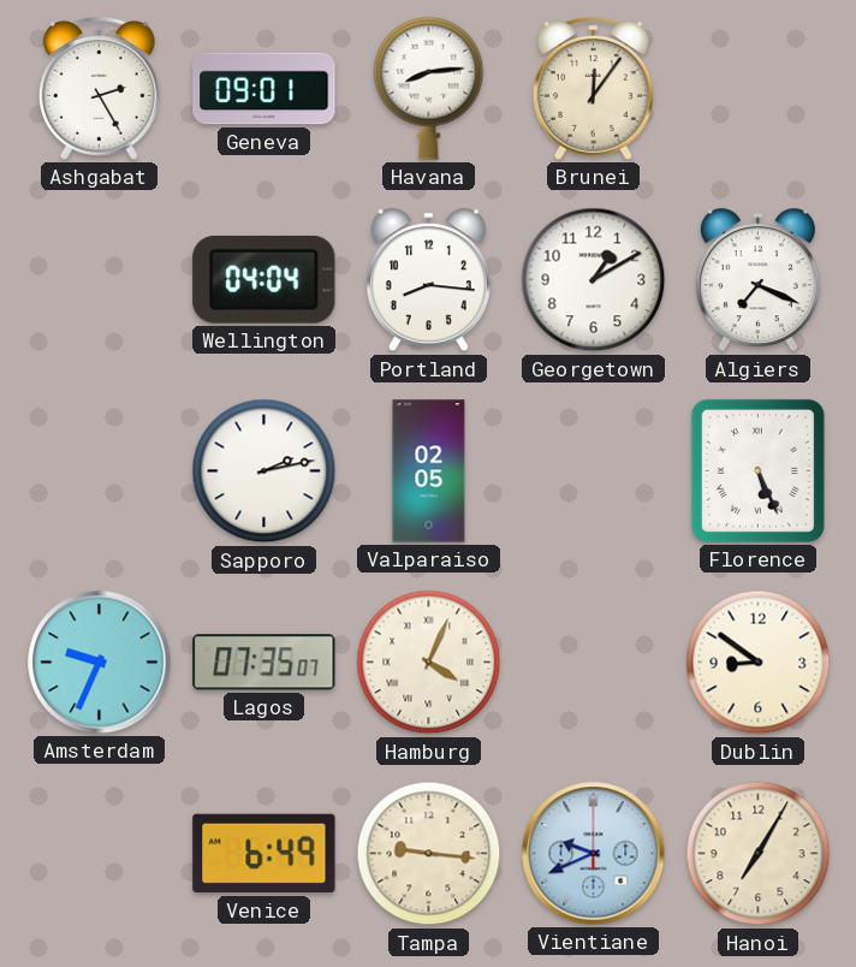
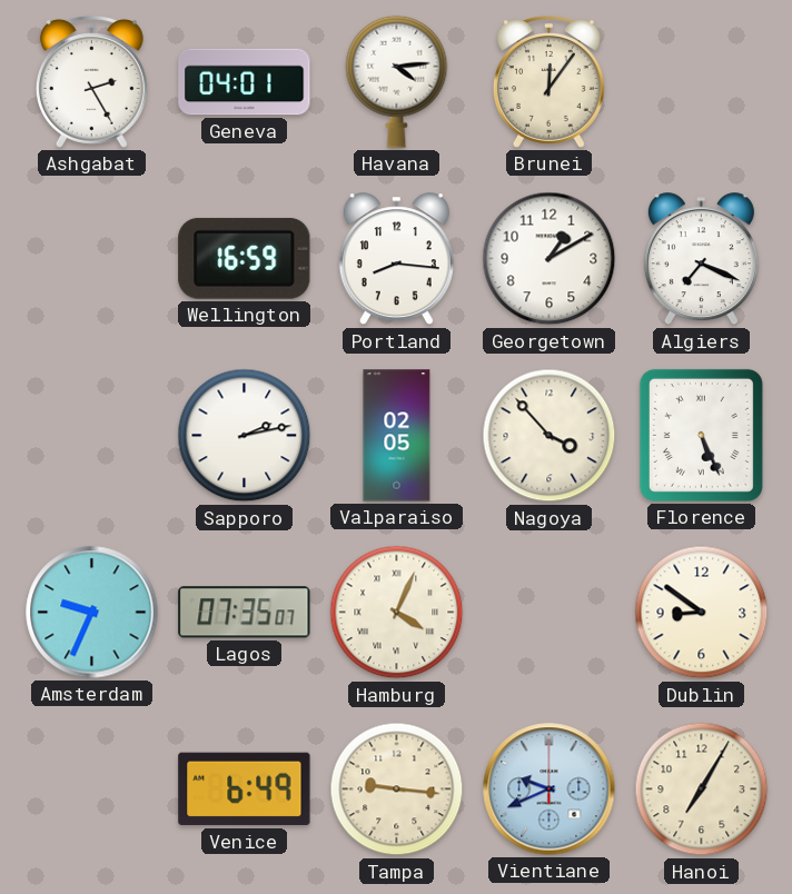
Geneva: 09:01 -> 04:01 (245, 82)
Havana: 8:14 -> 4:14 (397, 81)
Wellington: 04:04 -> 16:59 (245, 258)
Nagoya: none -> 3:53 (550, 436)
